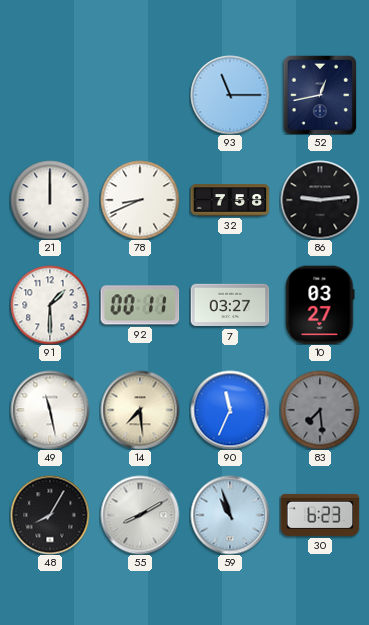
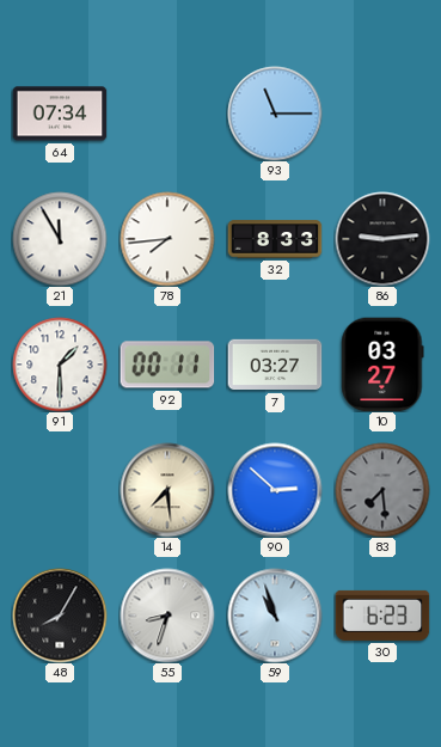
64: none -> 07:34 (60, 114)
52: 12:43 -> none (320, 95)
21: 12:00 -> 11:55 (60, 239)
78: 8:41 -> 7:44 (167, 239)
32: 7:58 -> 8:33 (275, 239)
49: 11:28 -> none (50, 410)
90: 11:34 -> 2:52 (275, 490)
55: 8:10 -> 8:33 (167, 616)
